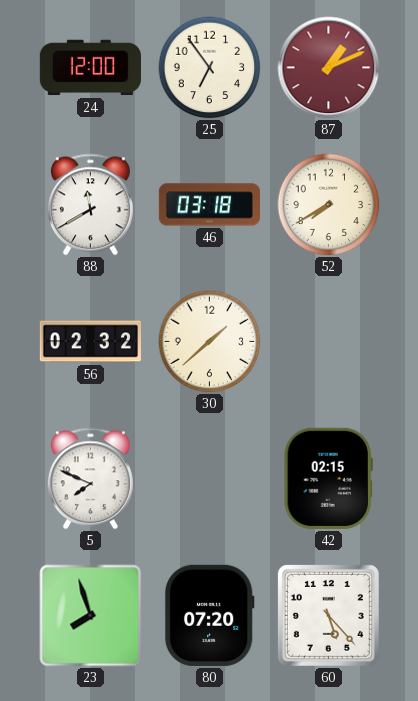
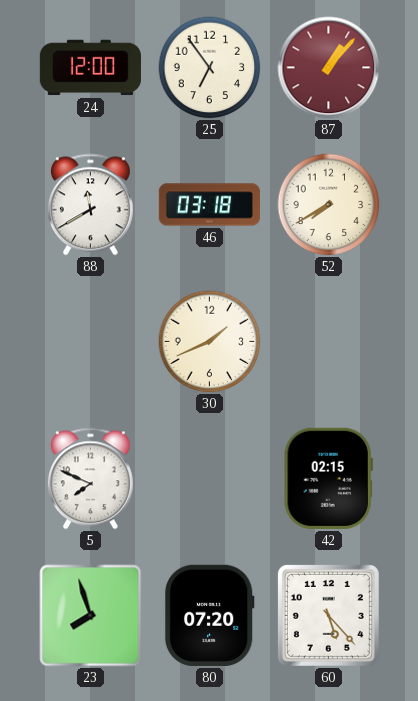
87: 1:11 -> 1:07 (329, 68)
56: 02:32 -> none (90, 342)
30: 1:38 -> 1:41 (210, 342)
